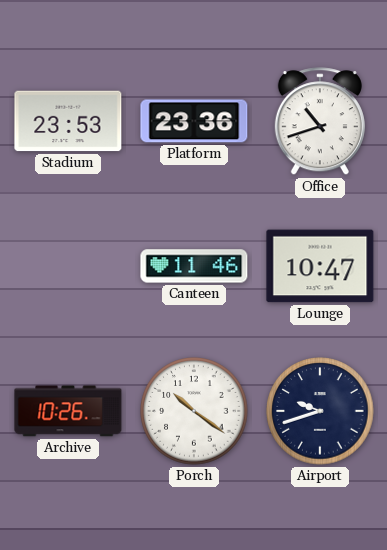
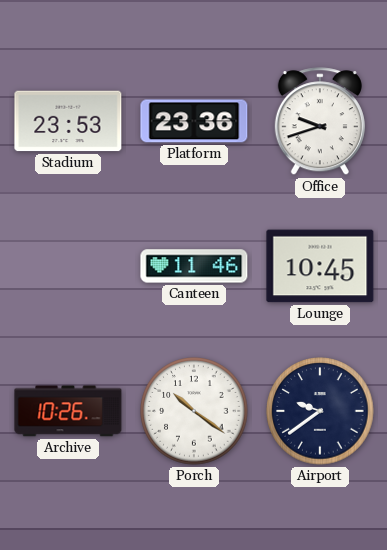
Office: 10:42 -> 9:42 (320, 122)
Lounge: 10:47 -> 10:45 (320, 266)
Airport: 9:42 -> 9:39 (320, 411)
